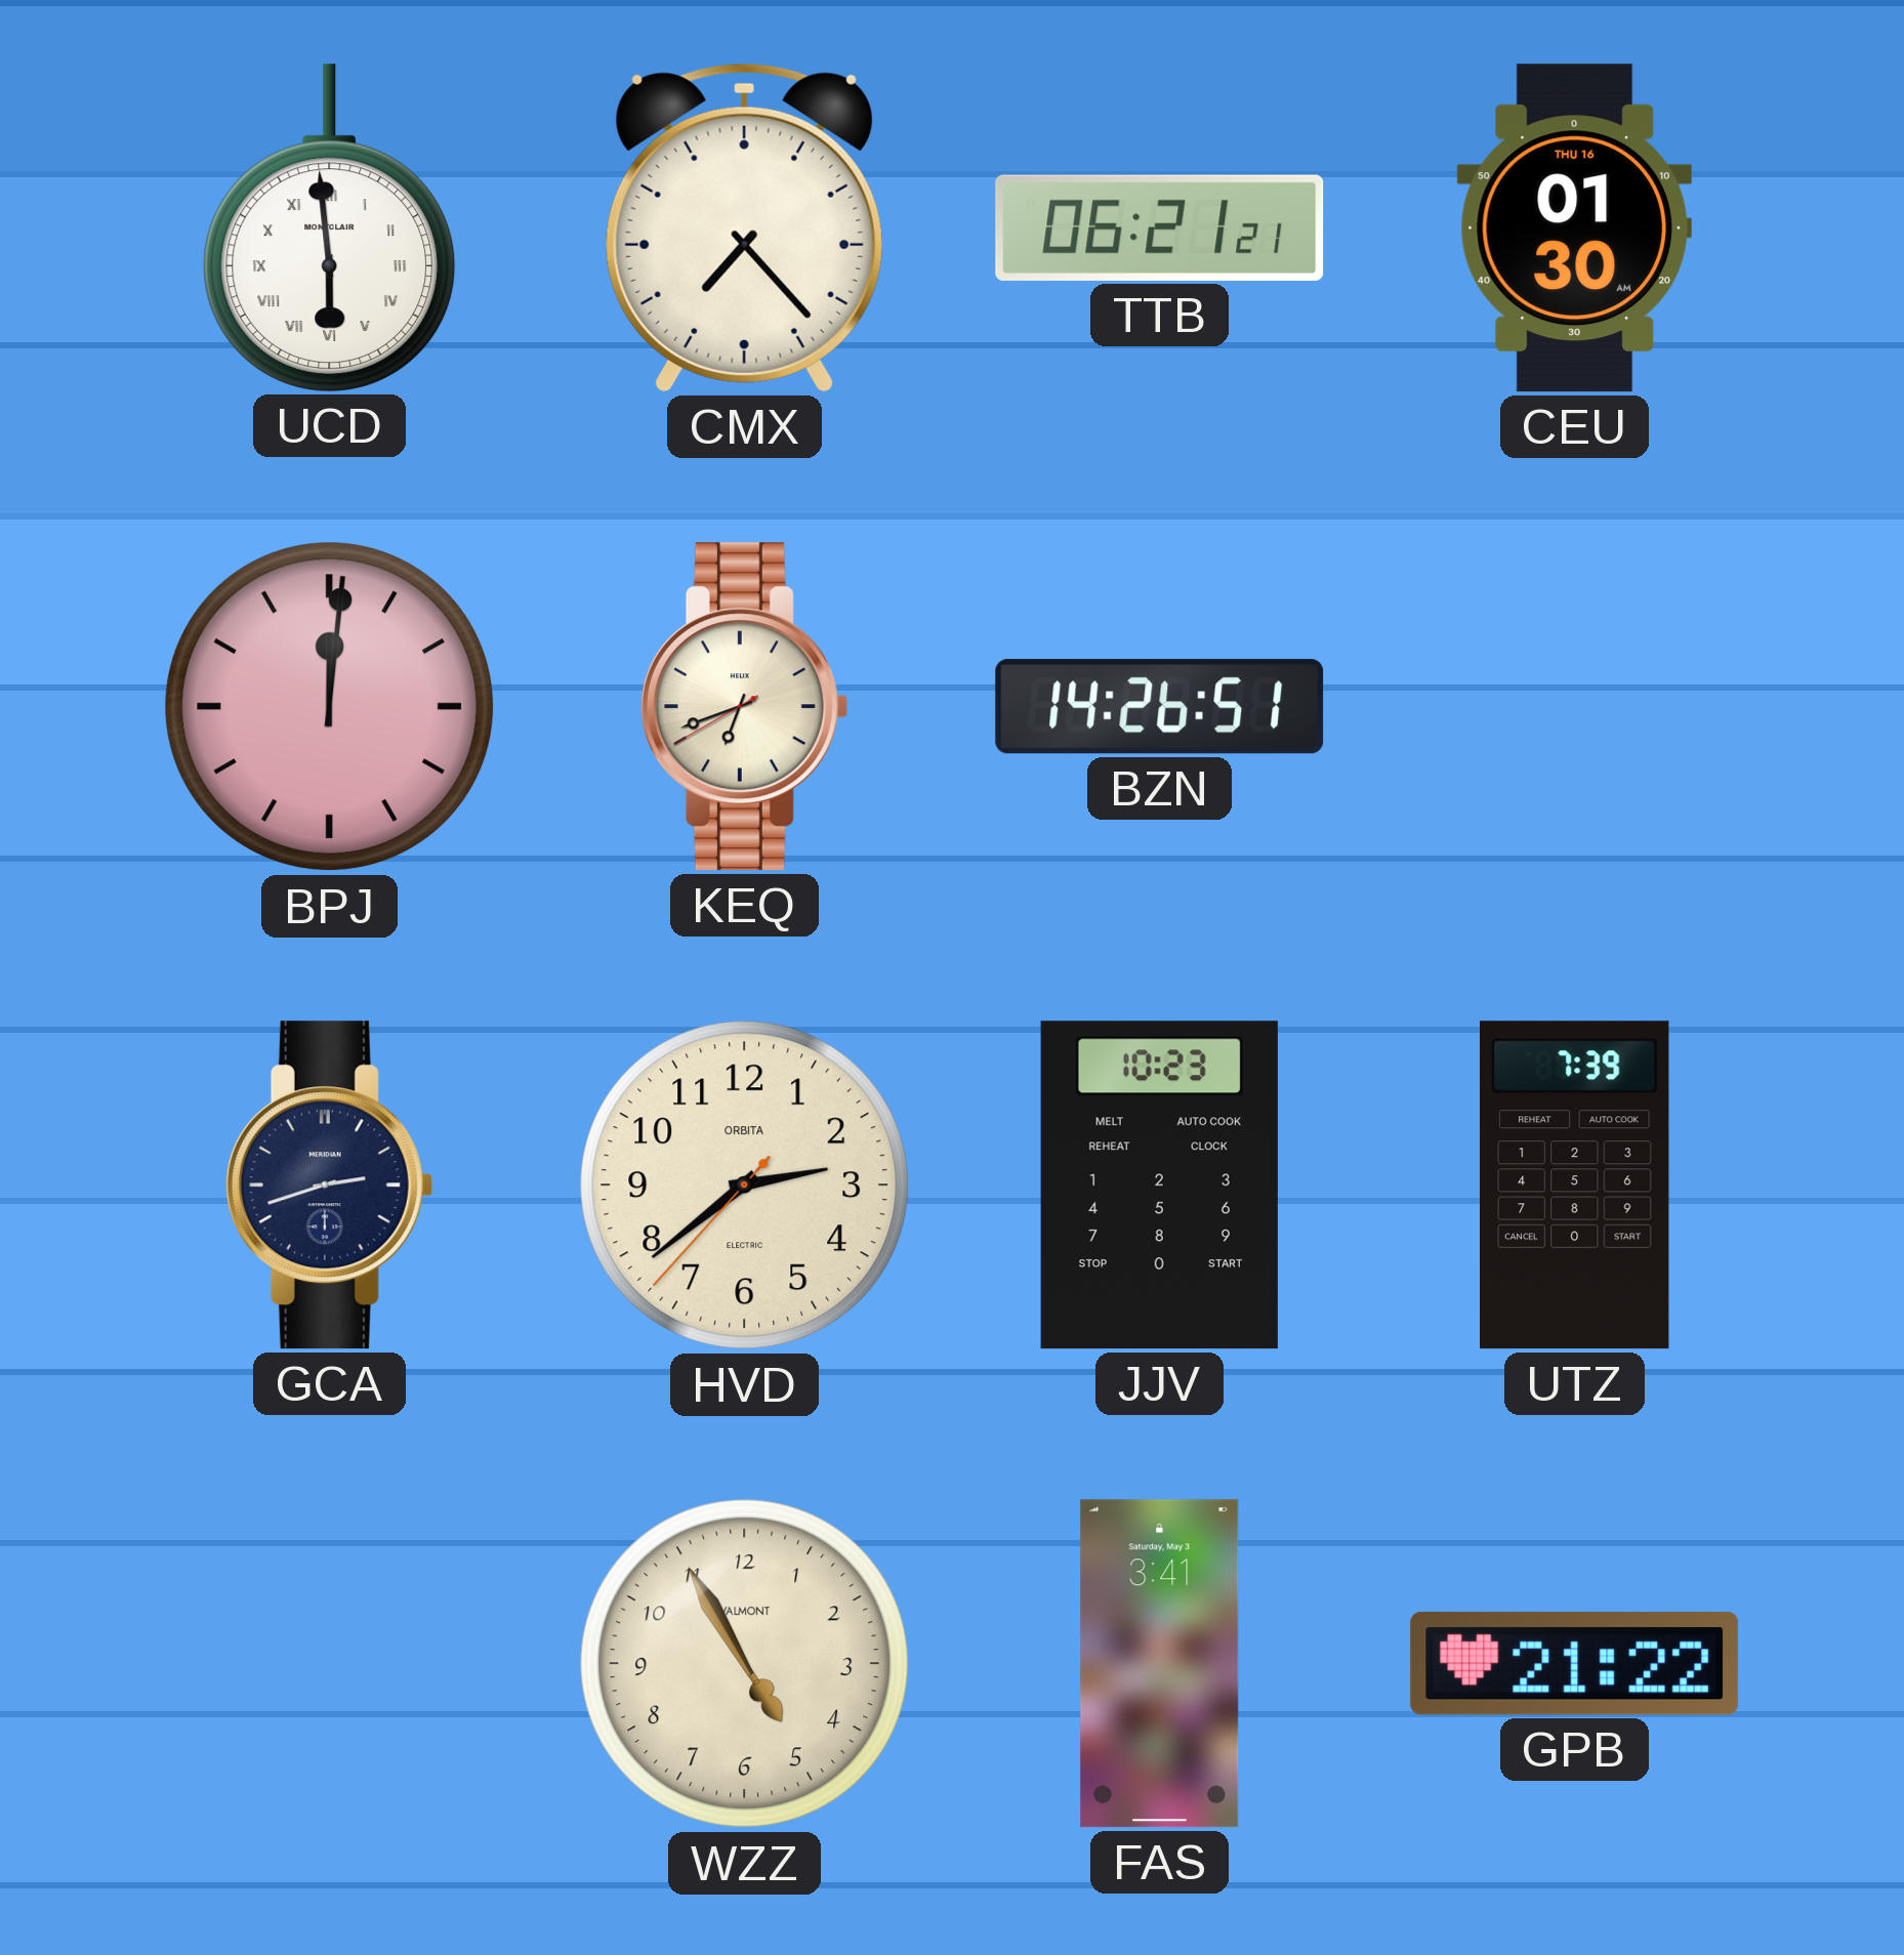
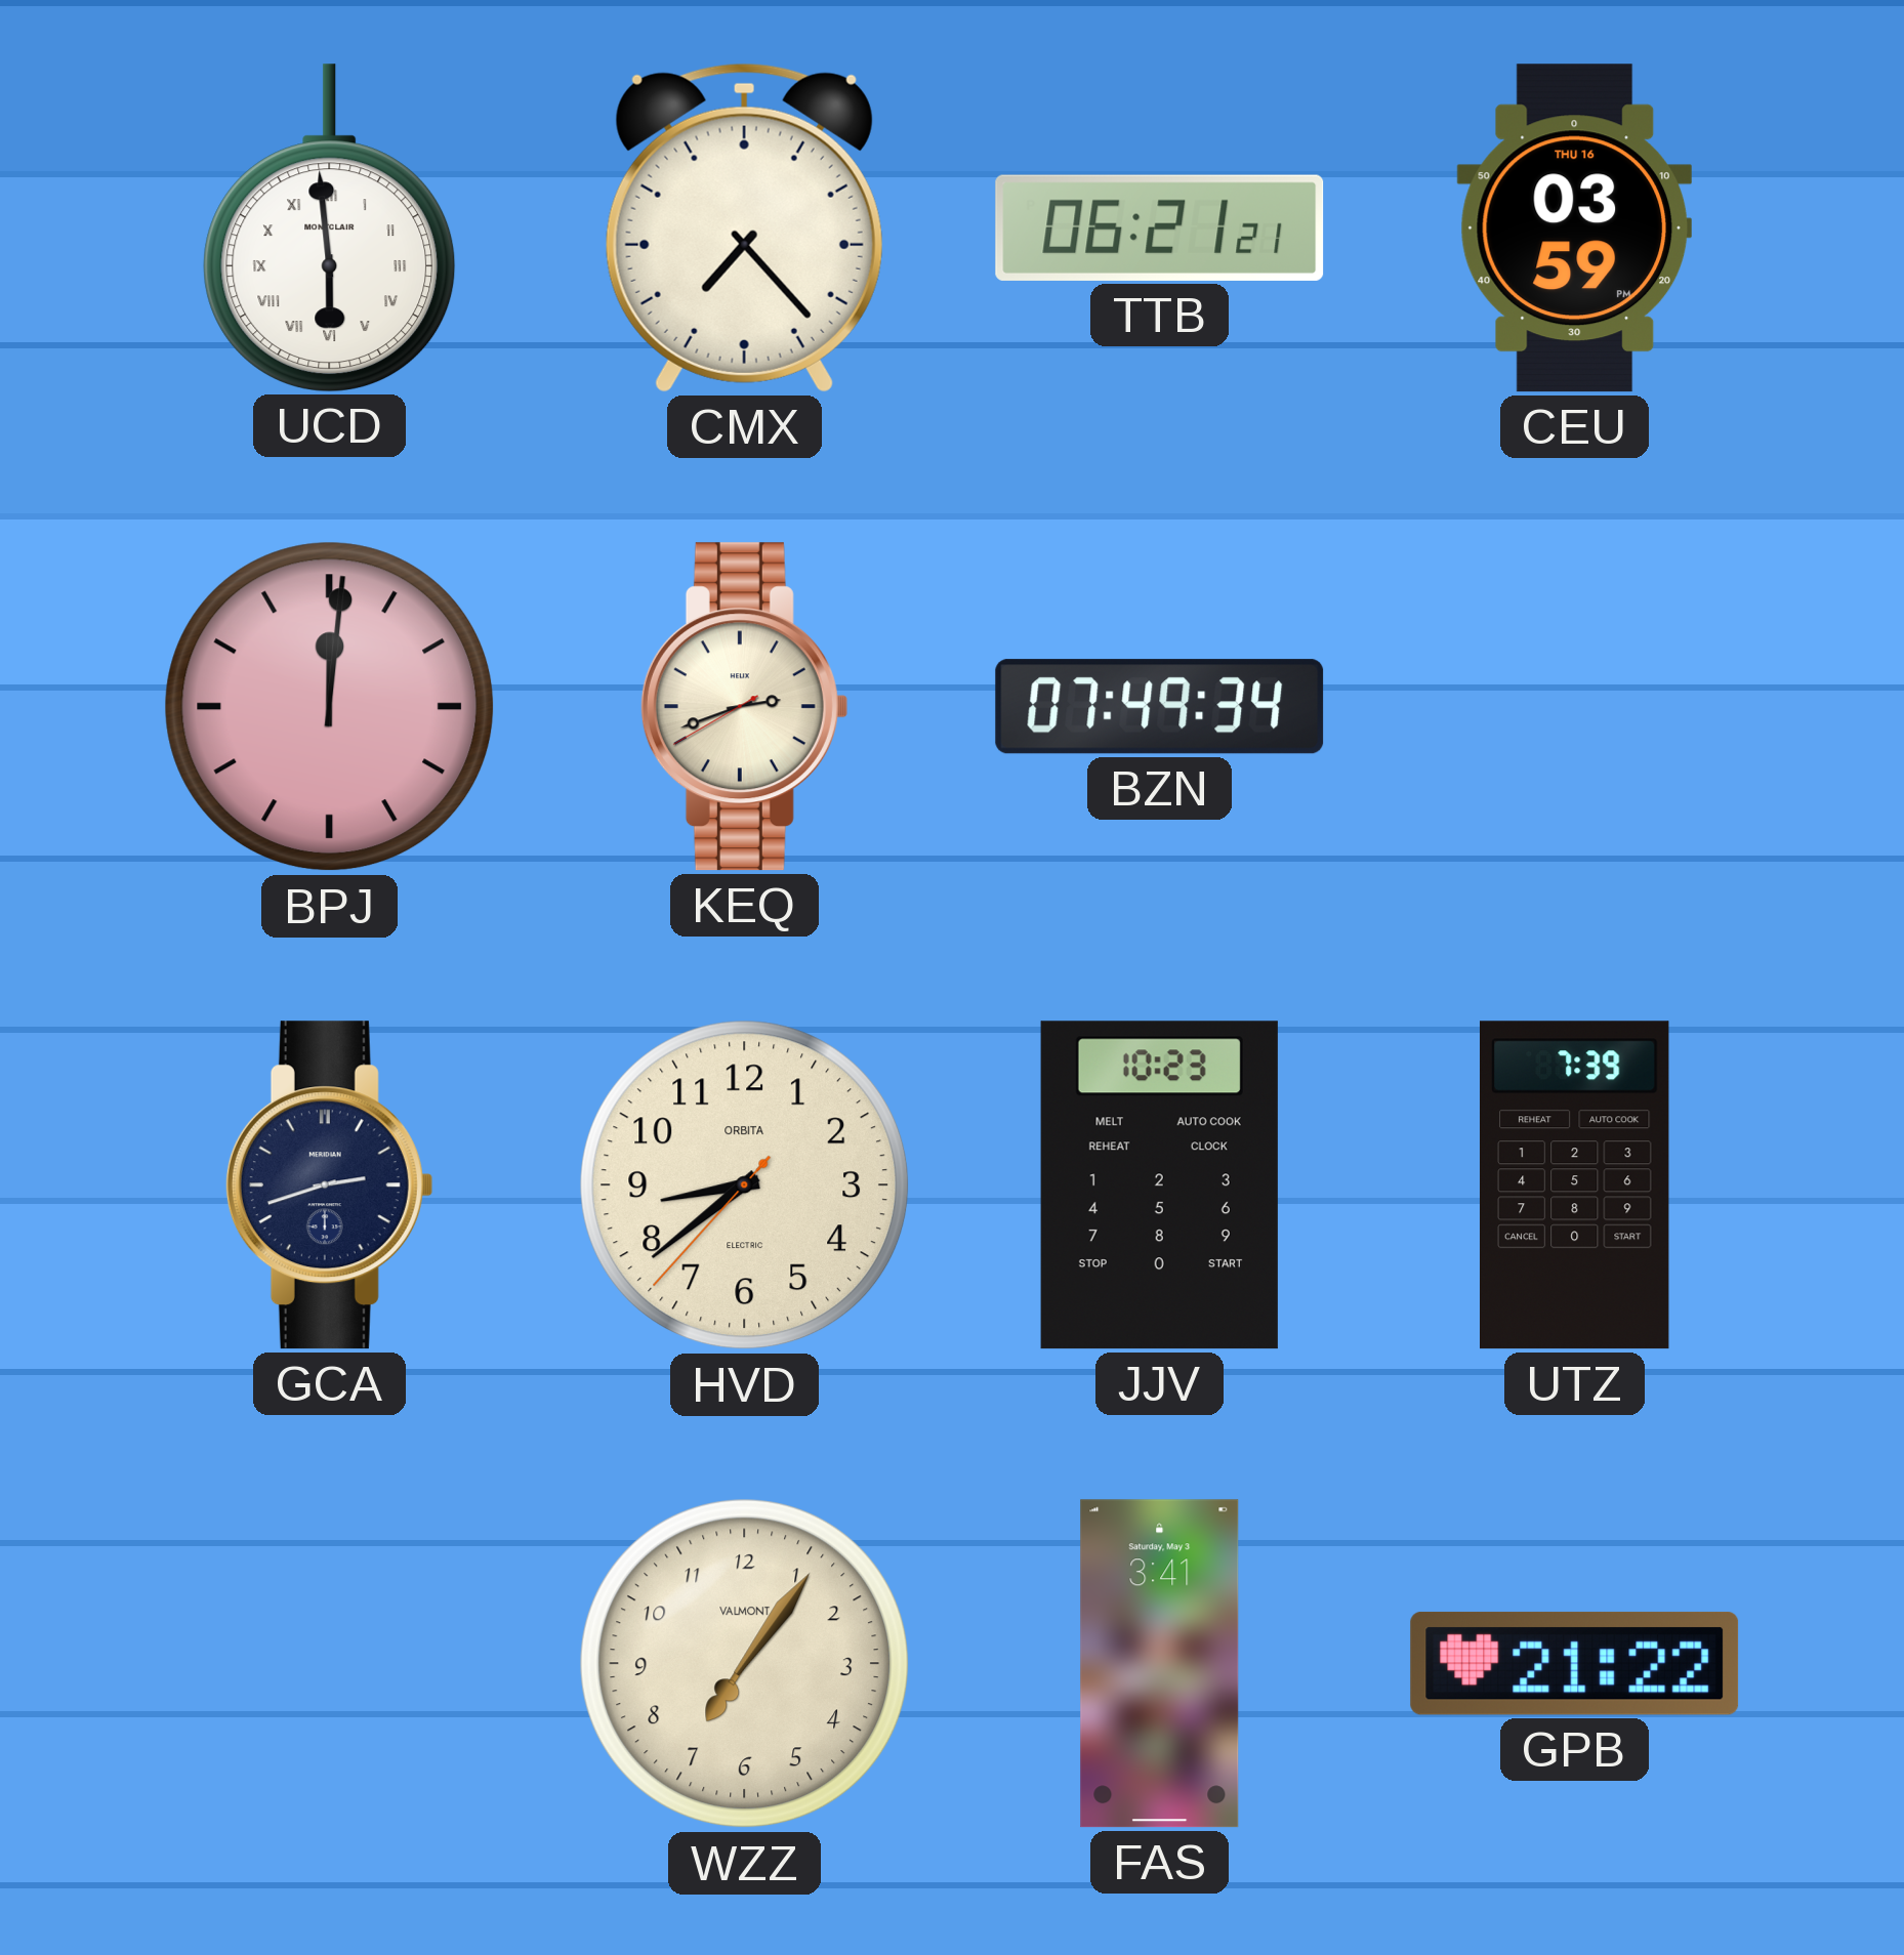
CEU: 01:30 -> 03:59 (1574, 228)
KEQ: 6:41 -> 2:41 (744, 707)
BZN: 14:26 -> 07:49 (1160, 707)
HVD: 2:38 -> 8:38 (745, 1186)
WZZ: 4:55 -> 7:06 (745, 1664)
